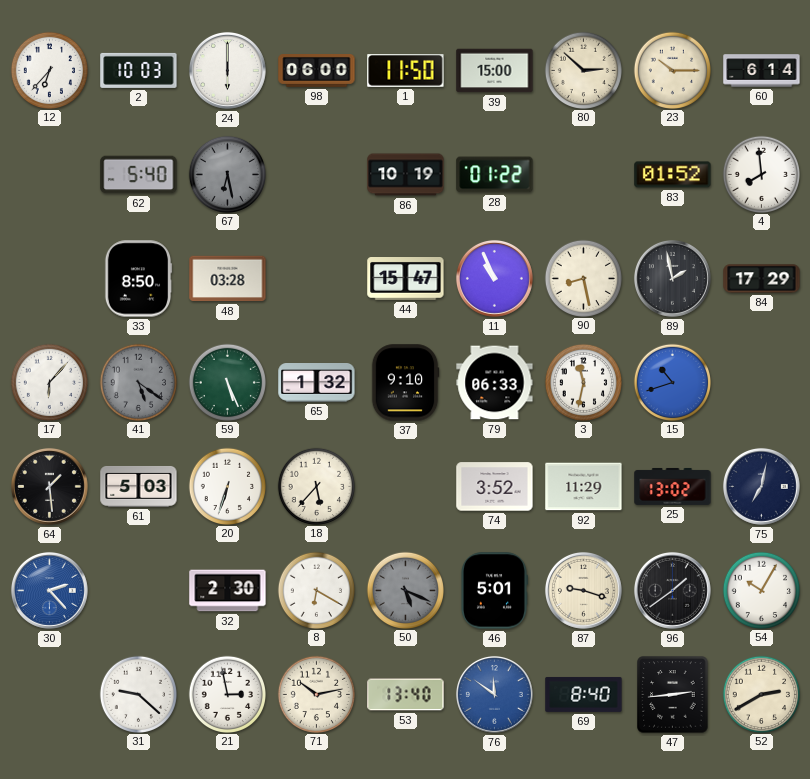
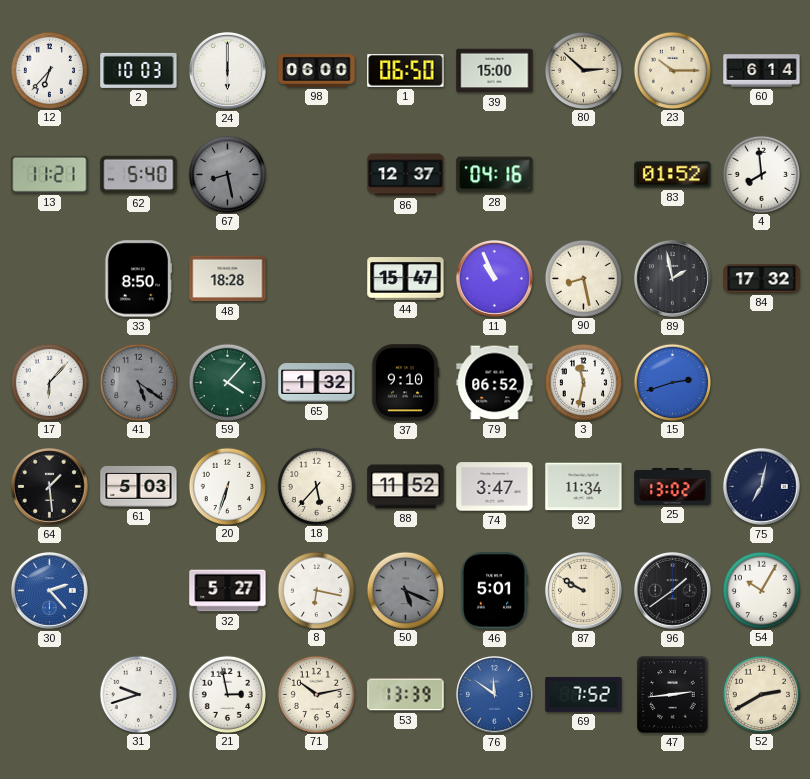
1: 11:50 -> 06:50 (406, 71)
13: none -> 11:21 (50, 174)
67: 6:28 -> 8:28 (227, 174)
86: 10:19 -> 12:37 (406, 175)
28: 01:22 -> 04:16 (495, 175)
48: 03:28 -> 18:28 (228, 279)
84: 17:29 -> 17:32 (762, 279)
59: 5:26 -> 4:07 (227, 382)
79: 06:33 -> 06:52 (495, 383)
15: 10:42 -> 2:42 (672, 382)
88: none -> 11:52 (406, 487)
74: 3:52 -> 3:47 (495, 487)
92: 11:29 -> 11:34 (584, 487)
32: 2:30 -> 5:27 (228, 591)
8: 6:20 -> 6:17 (316, 590)
87: 9:18 -> 9:50 (583, 590)
31: 9:22 -> 9:42 (138, 694)
53: 13:40 -> 13:39 (406, 695)
69: 8:40 -> 7:52 (584, 694)
